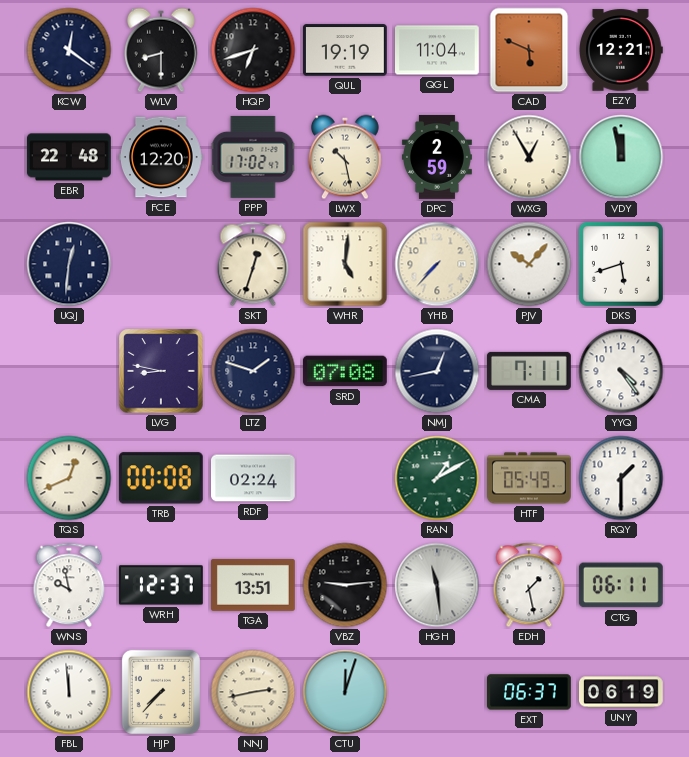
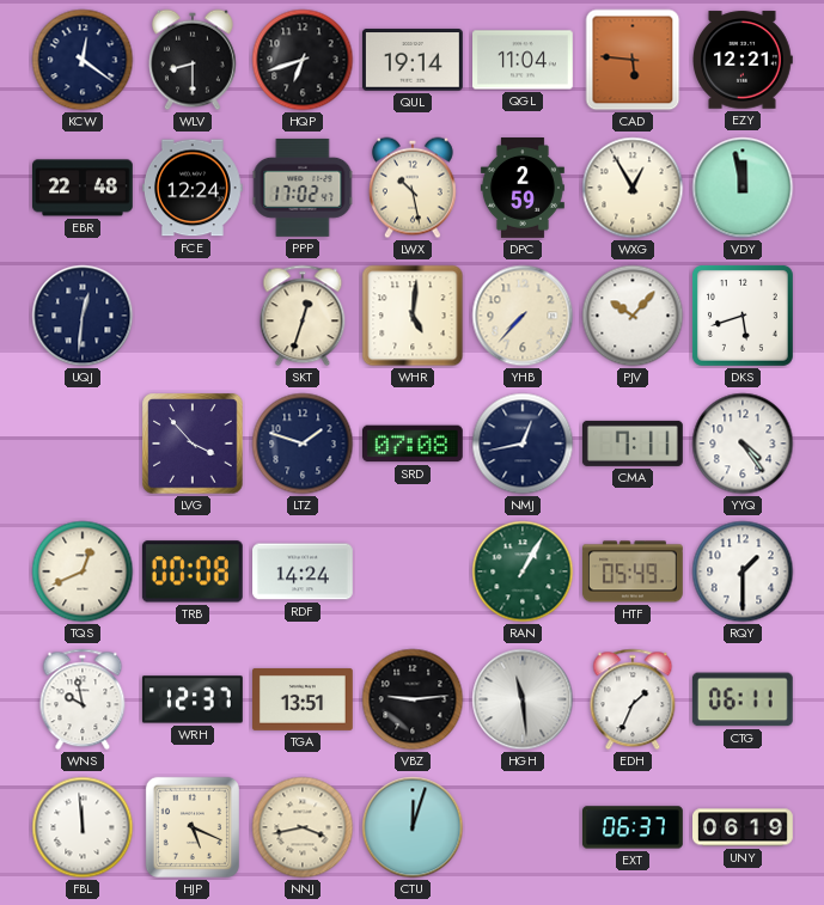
QUL: 19:19 -> 19:14 (413, 60)
CAD: 5:49 -> 5:46 (633, 60)
FCE: 12:20 -> 12:24 (194, 188)
LVG: 8:47 -> 3:53 (193, 444)
RDF: 02:24 -> 14:24 (304, 571)
RAN: 1:10 -> 1:05 (523, 571)
EDH: 1:28 -> 1:34 (633, 699)
HJP: 7:37 -> 5:19 (193, 827)
NNJ: 2:43 -> 3:43 (303, 827)
